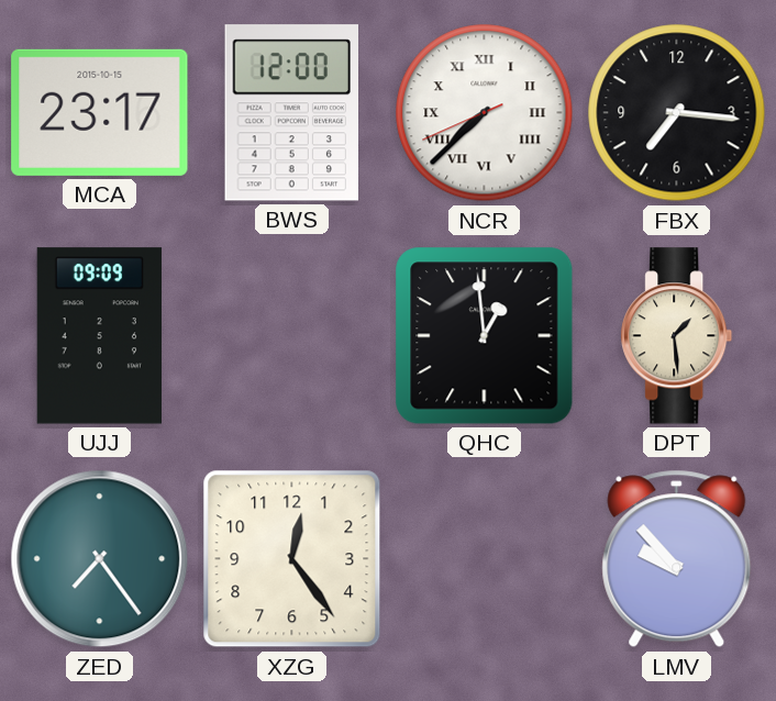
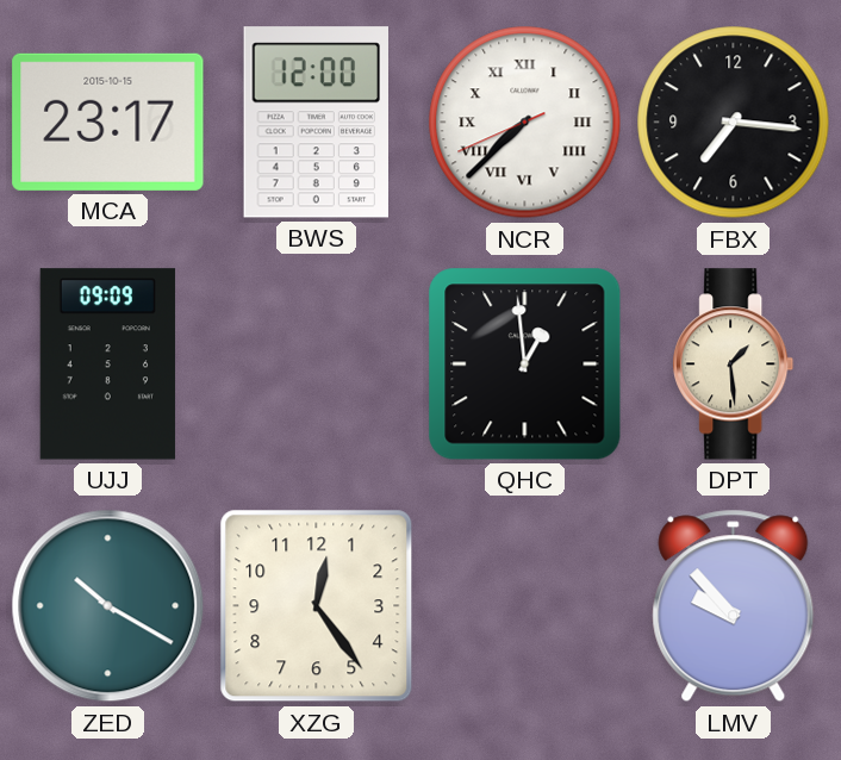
ZED: 7:24 -> 10:20 (108, 606)
